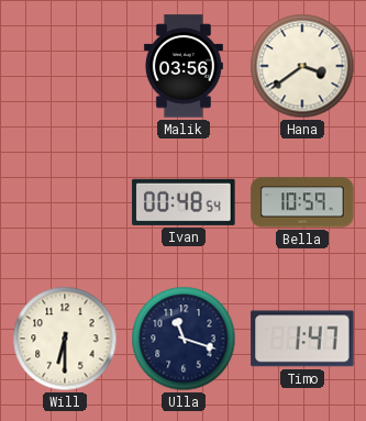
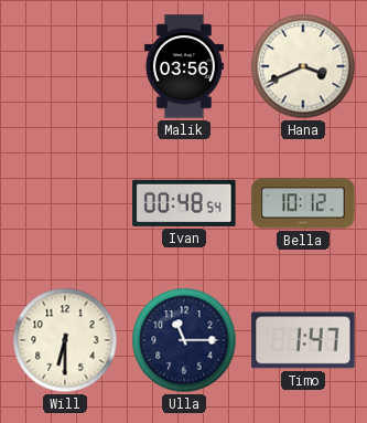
Hana: 3:39 -> 3:41 (303, 66)
Bella: 10:59 -> 10:12 (303, 203)
Ulla: 11:18 -> 11:15 (184, 340)
